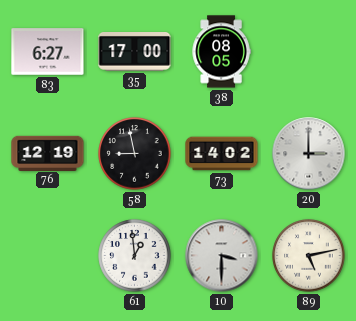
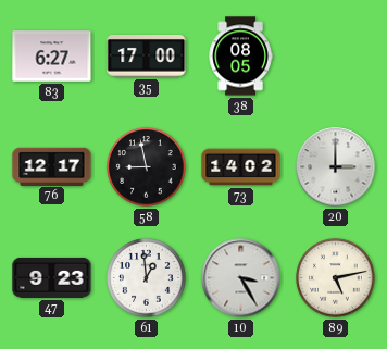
76: 12:19 -> 12:17 (52, 166)
47: none -> 9:23 (52, 277)
10: 3:30 -> 3:25 (241, 278)
